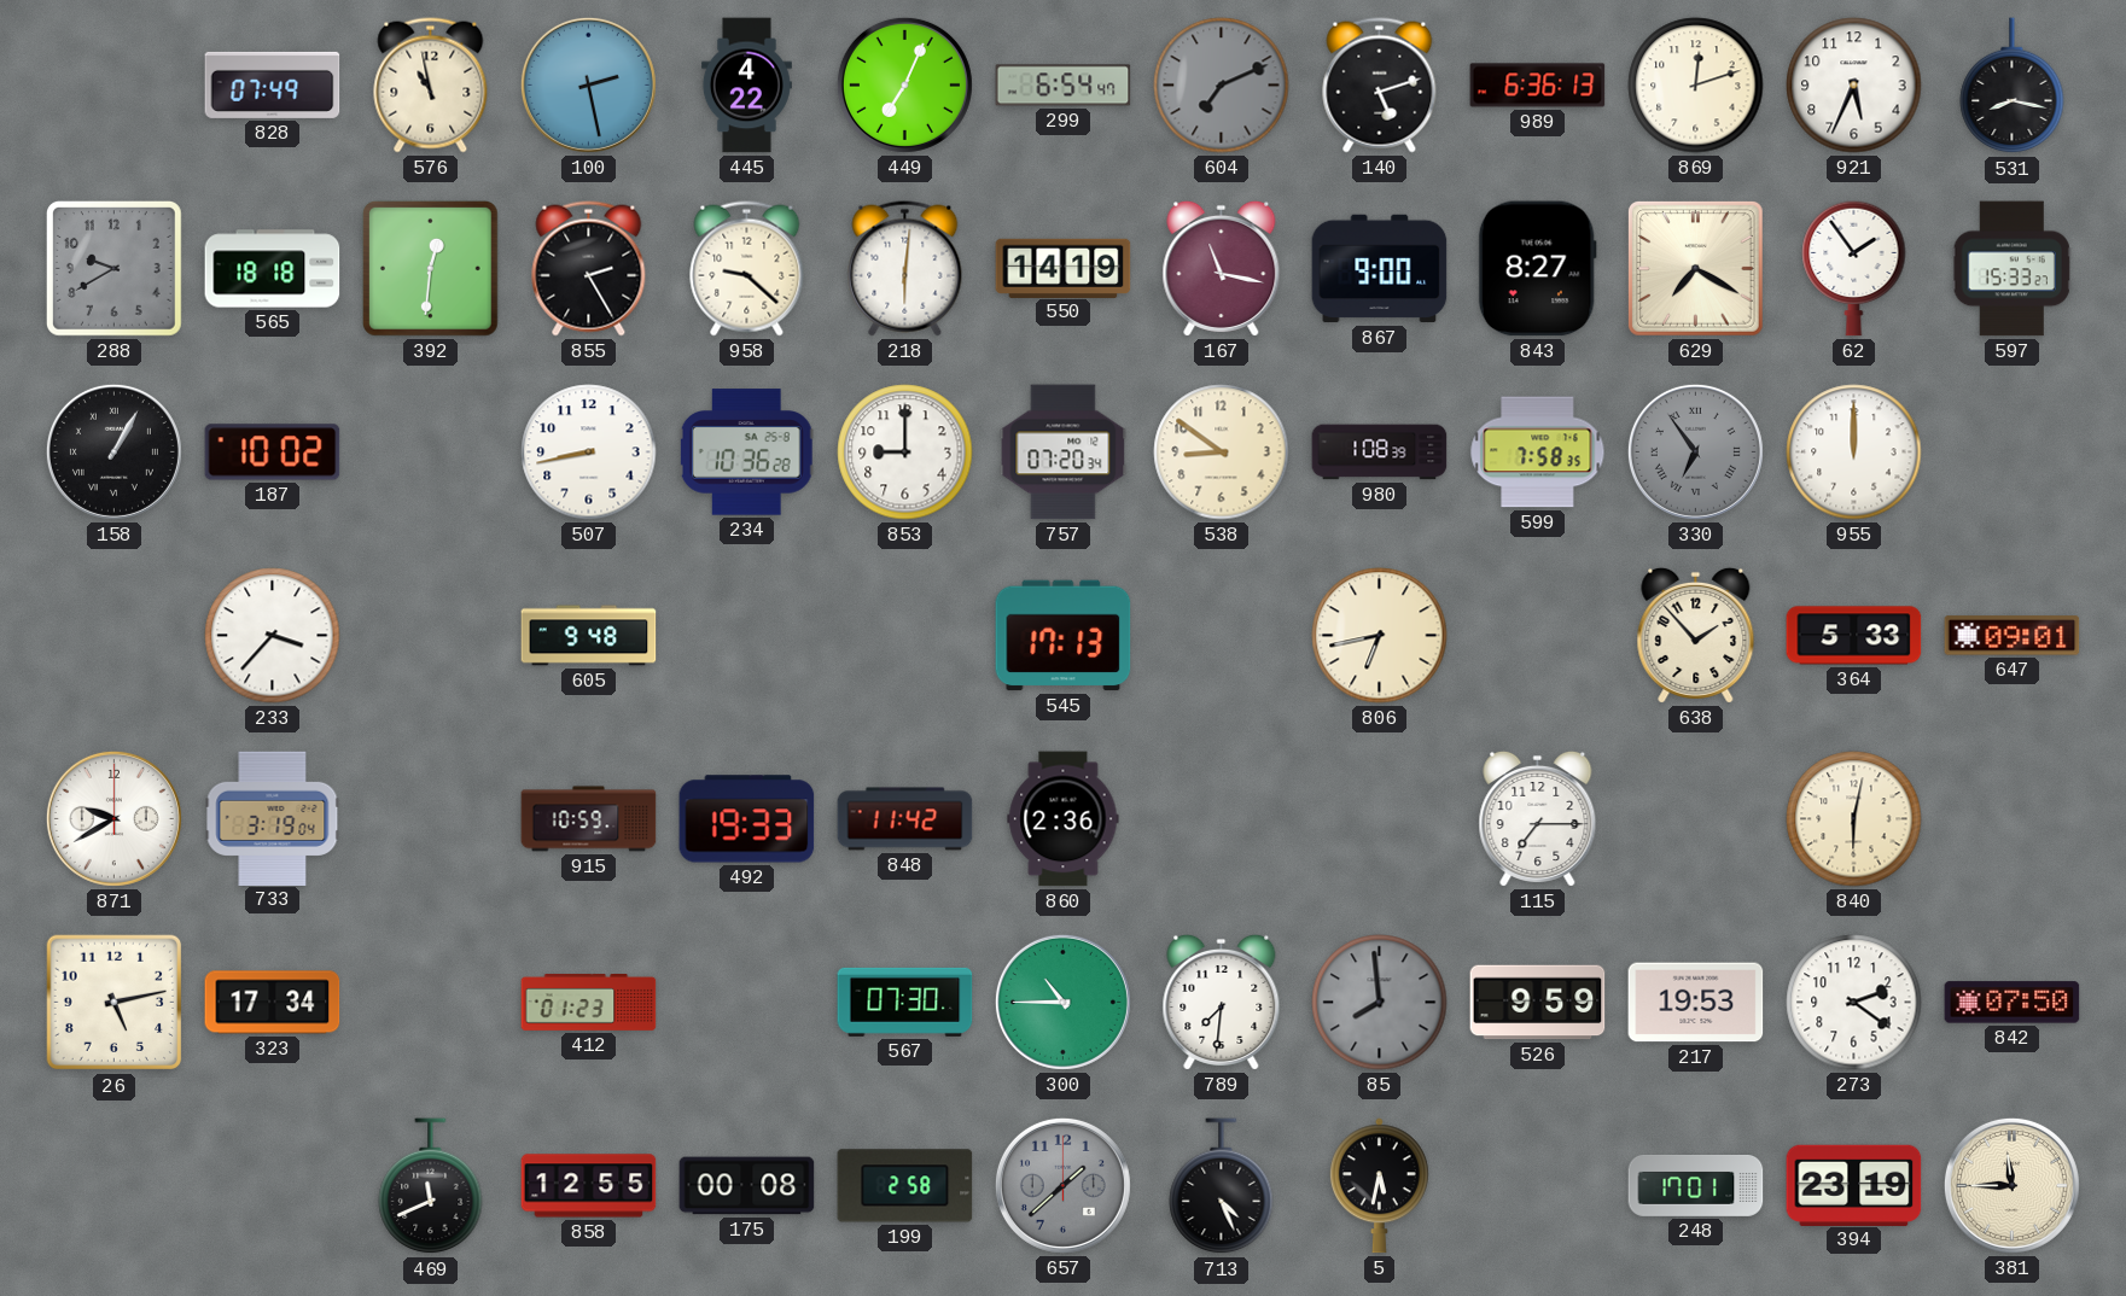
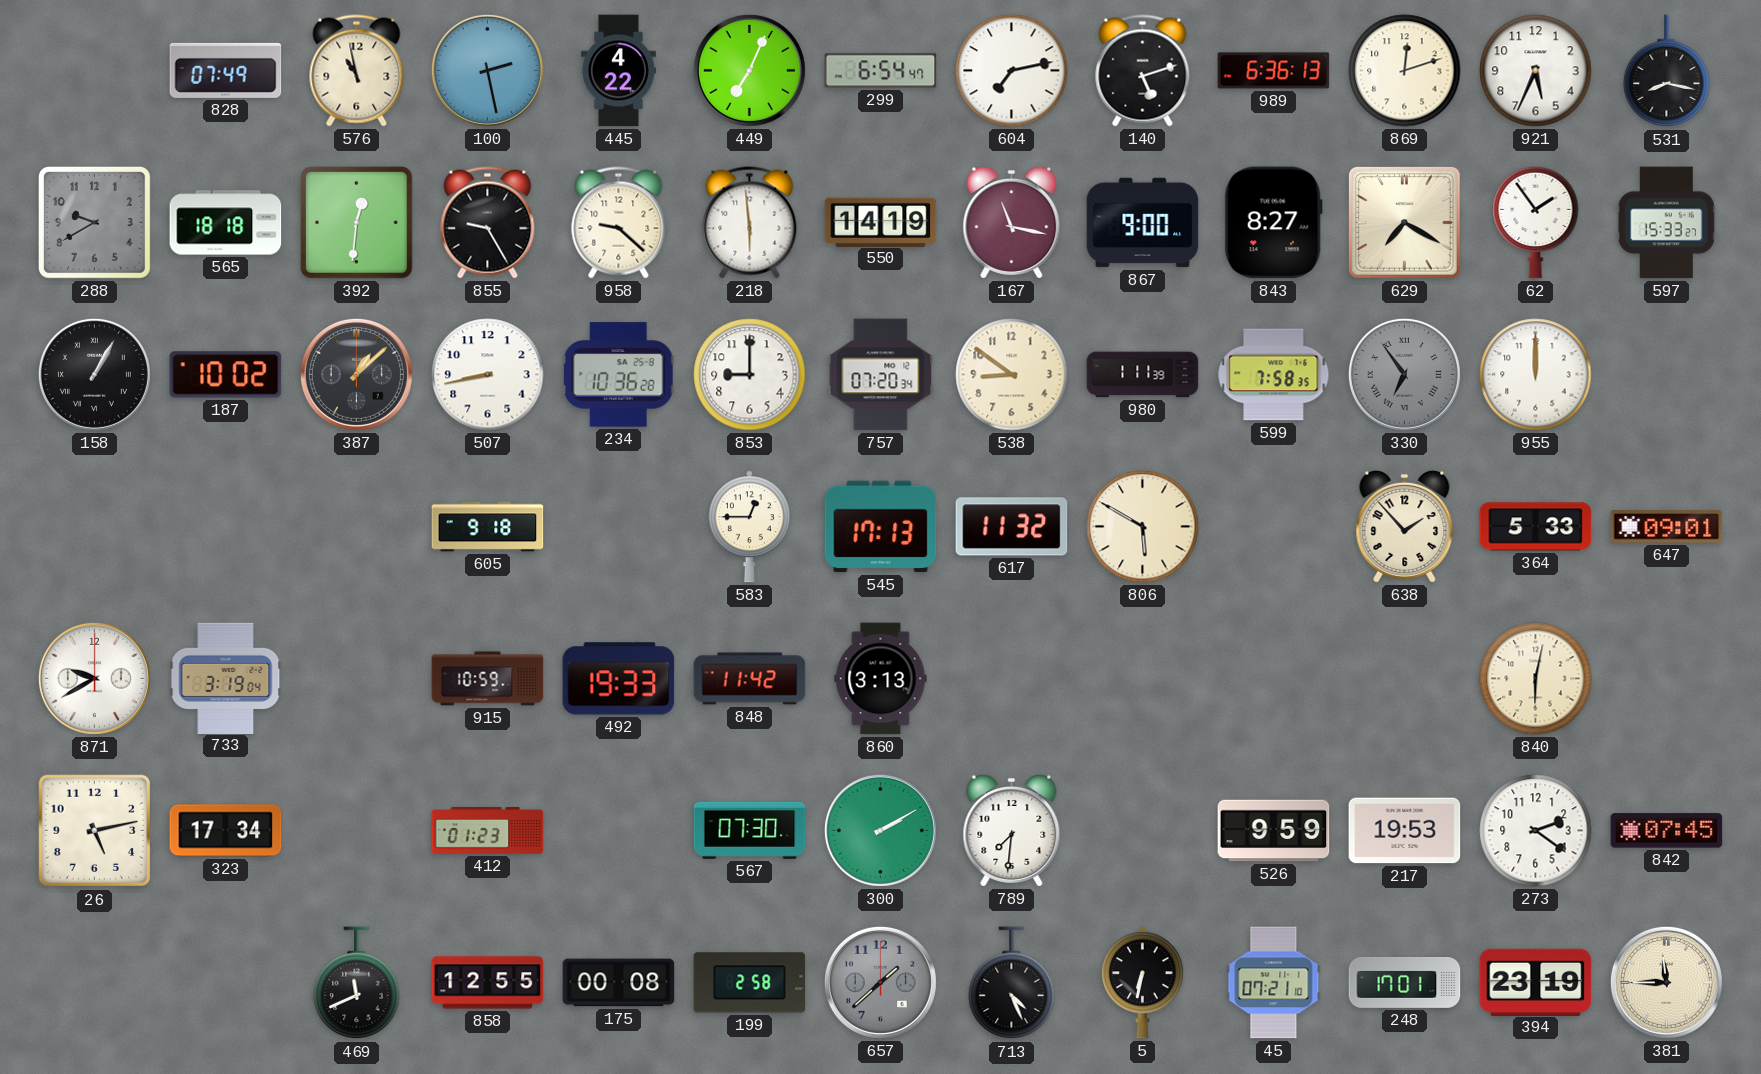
604: 7:11 -> 7:13 (1012, 71)
604 dial: grey -> white (1012, 71)
855: 2:25 -> 9:25 (488, 223)
218: 6:01 -> 5:59 (750, 223)
387: none -> 1:08 (356, 374)
980: 1:08 -> 1:11 (1143, 375)
233: 3:37 -> none (273, 636)
605: 9:48 -> 9:18 (488, 527)
583: none -> 12:45 (749, 527)
617: none -> 11:32 (1012, 527)
806: 6:43 -> 5:50 (1143, 527)
860: 2:36 -> 3:13 (881, 679)
115: 7:15 -> none (1538, 818)
300: 10:45 -> 2:10 (880, 830)
85: 7:59 -> none (1380, 1003)
842: 07:50 -> 07:45 (1667, 831)
5: 5:32 -> 6:32 (1142, 983)
45: none -> 07:21 (1274, 983)
